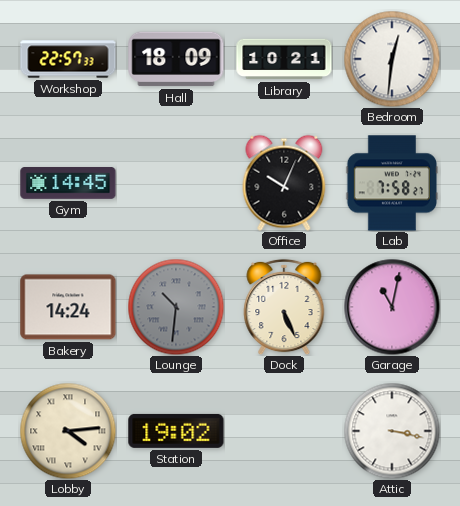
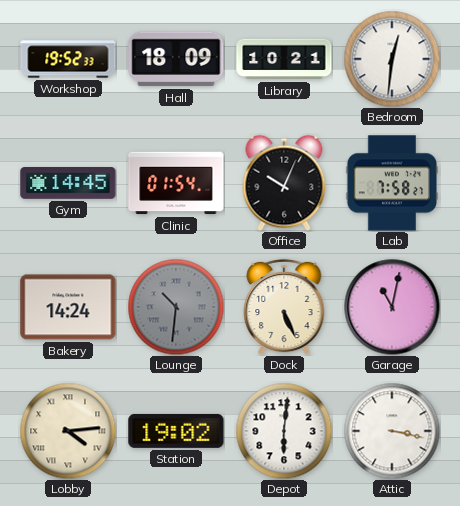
Workshop: 22:57 -> 19:52 (68, 59)
Clinic: none -> 01:54 (176, 183)
Depot: none -> 6:01 (284, 431)
